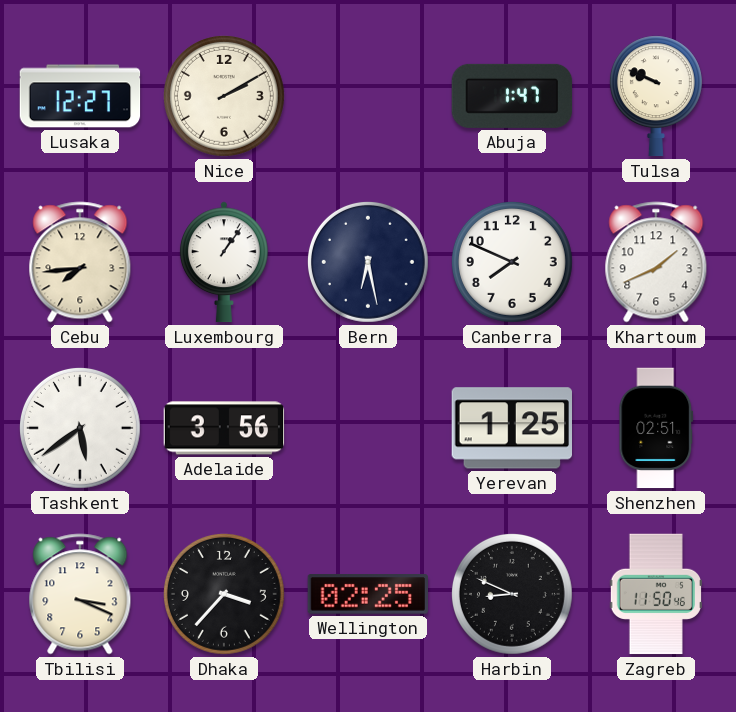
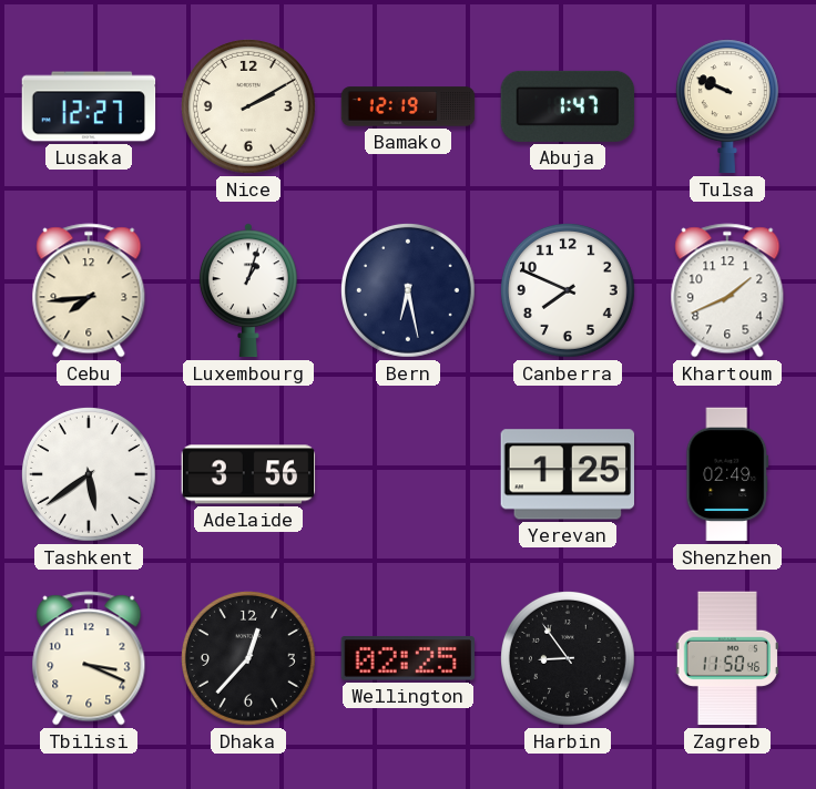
Bamako: none -> 12:19 (408, 106)
Luxembourg: 1:06 -> 1:03 (248, 290)
Shenzhen: 02:51 -> 02:49 (727, 474)
Dhaka: 3:37 -> 12:37 (248, 658)
Harbin: 8:49 -> 8:54 (568, 658)
